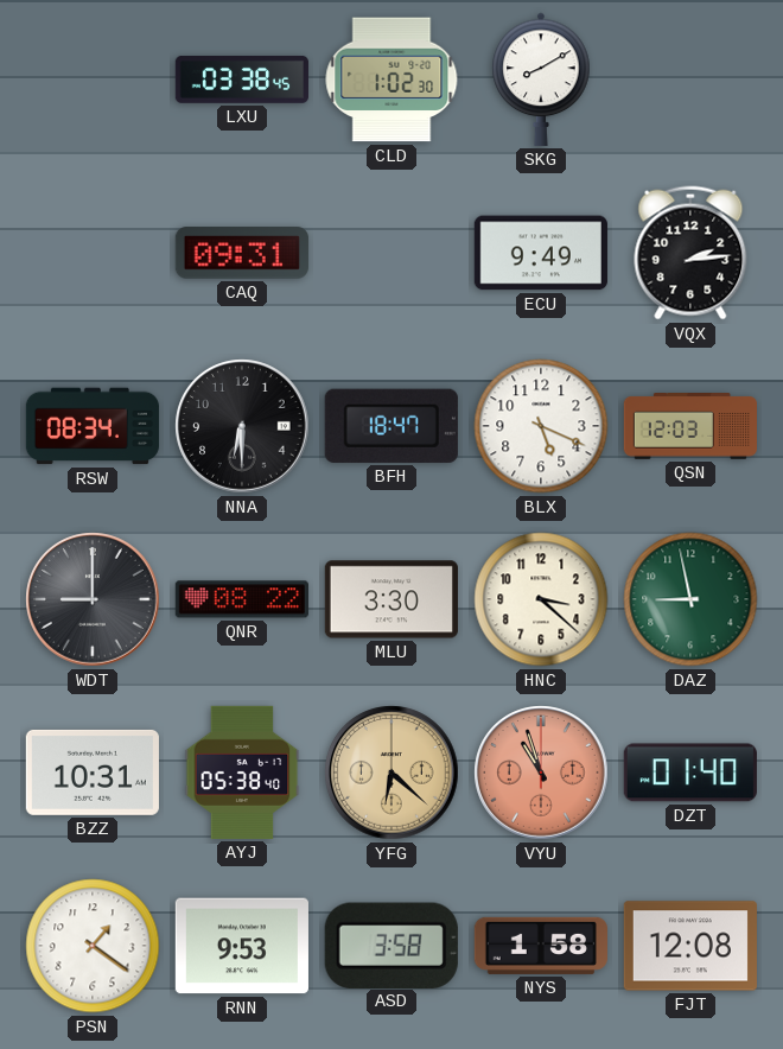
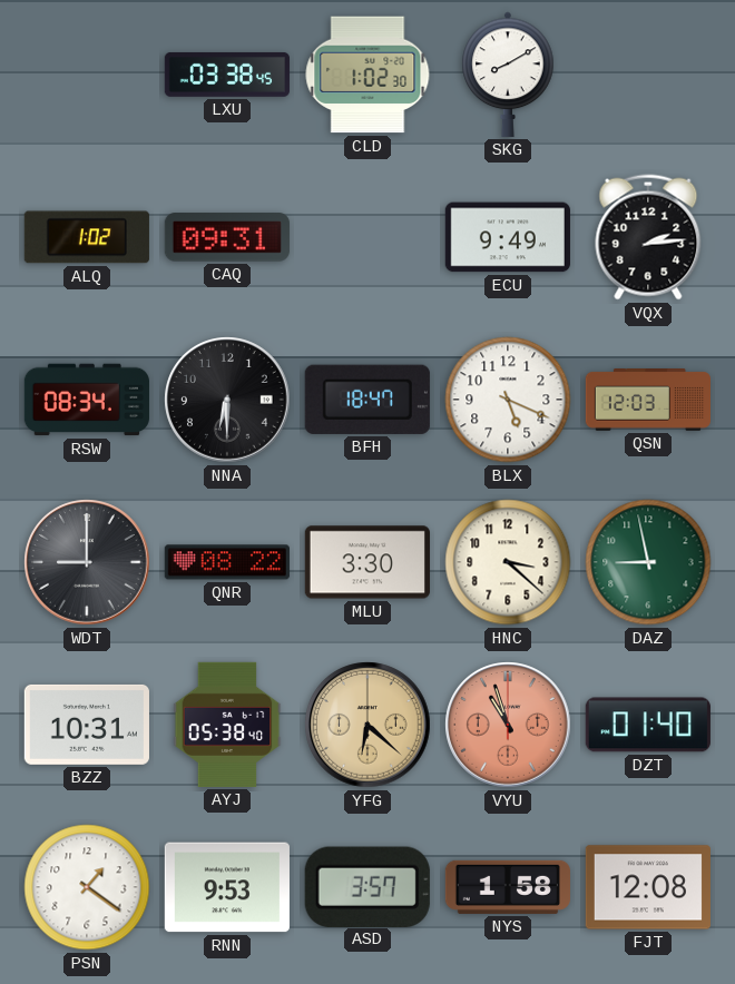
ALQ: none -> 1:02 (87, 237)
ASD: 3:58 -> 3:57 (367, 886)
